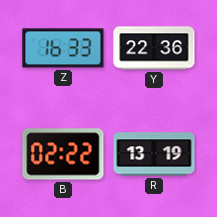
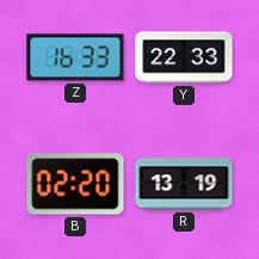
Y: 22:36 -> 22:33 (184, 57)
B: 02:22 -> 02:20 (75, 184)
